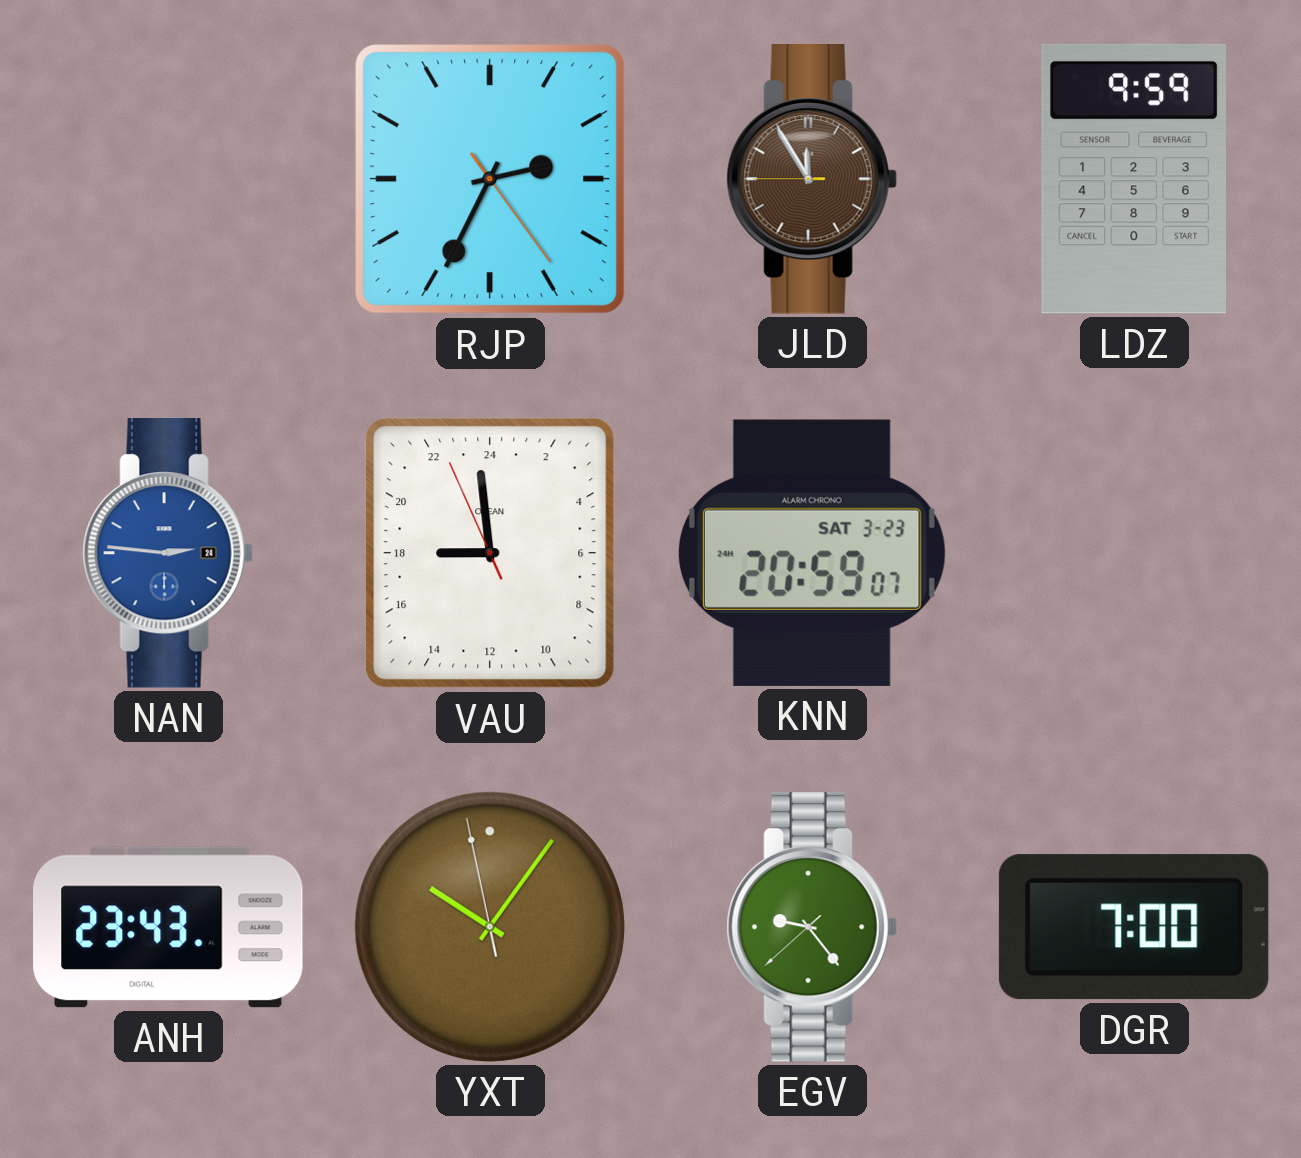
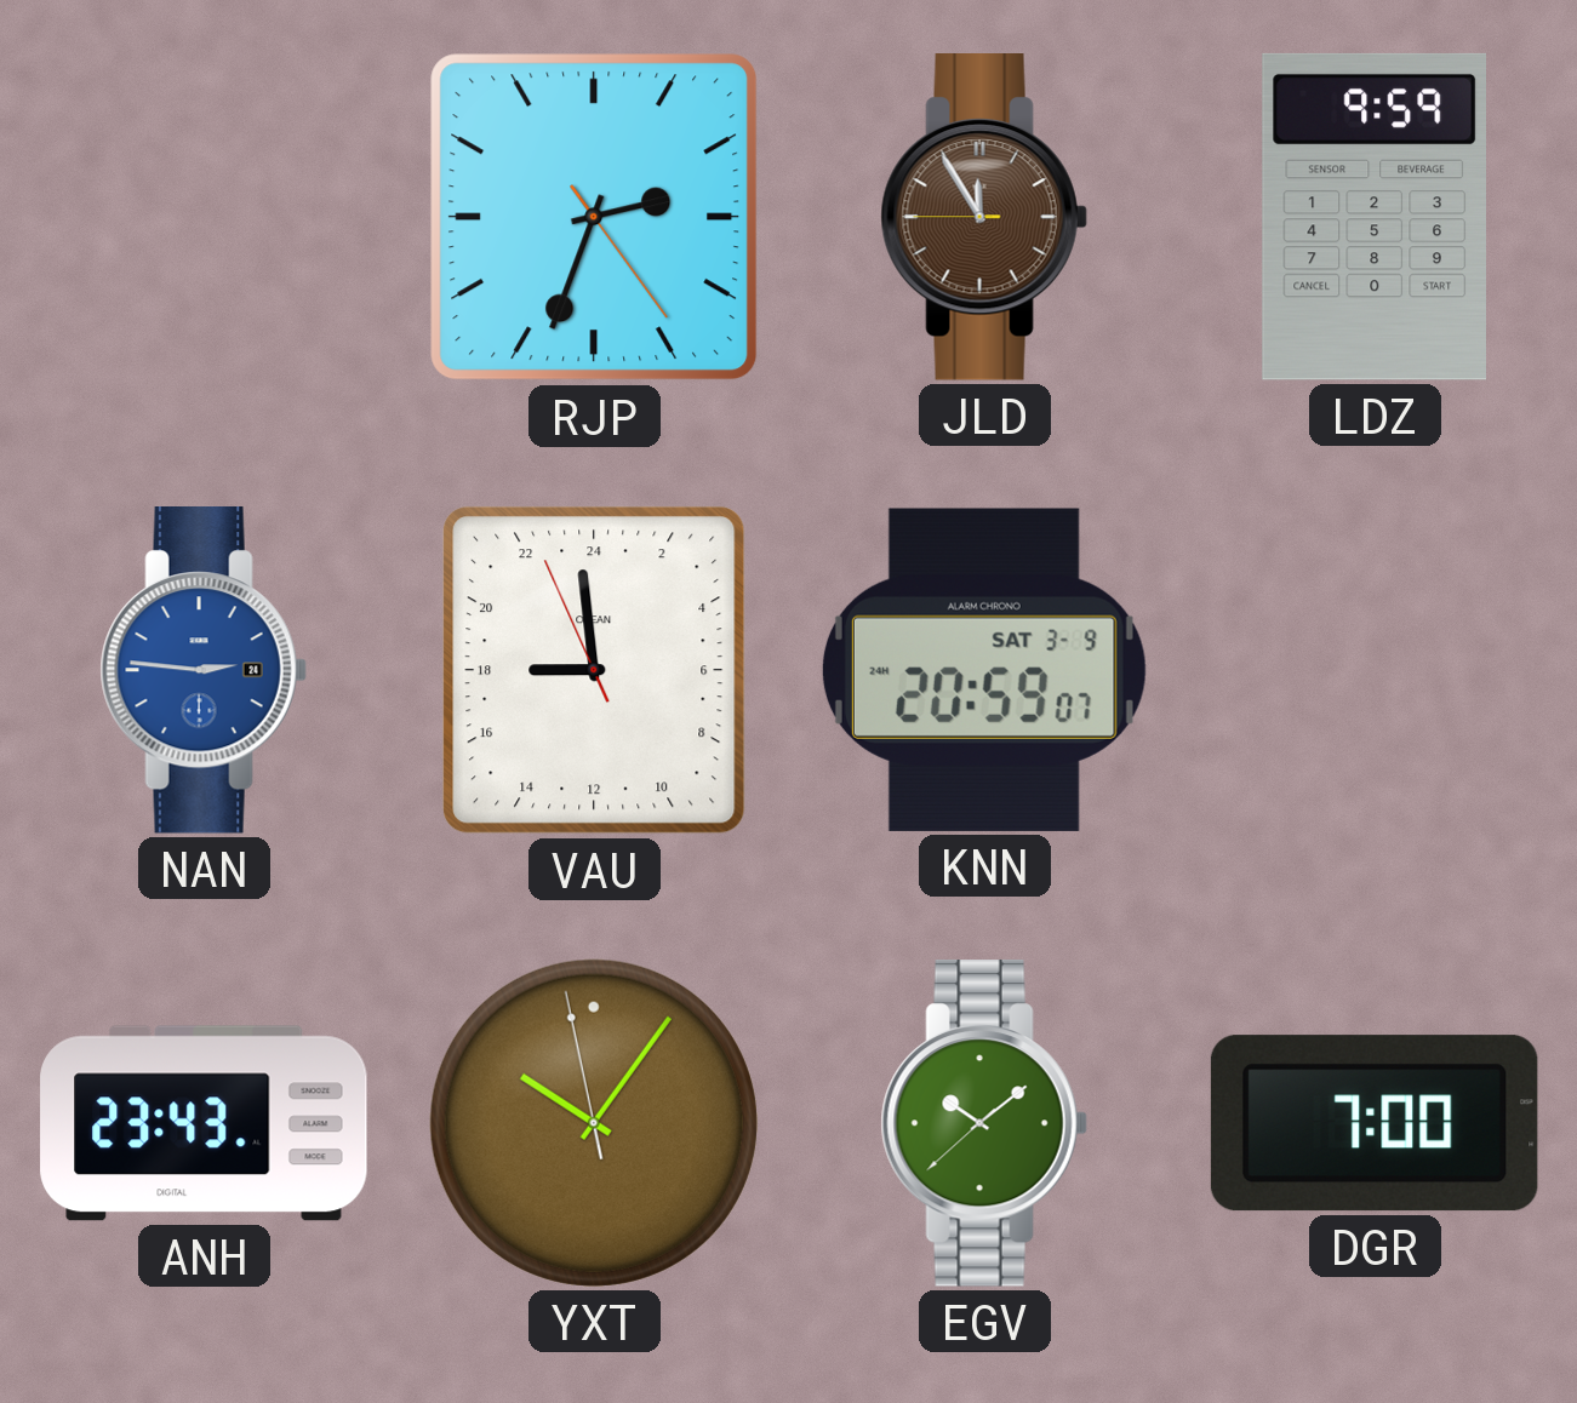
RJP: 2:34 -> 2:33 (594, 217)
KNN date: SAT 3-23 -> SAT 3-9 (984, 670)
EGV: 9:23 -> 10:08 (984, 1124)
